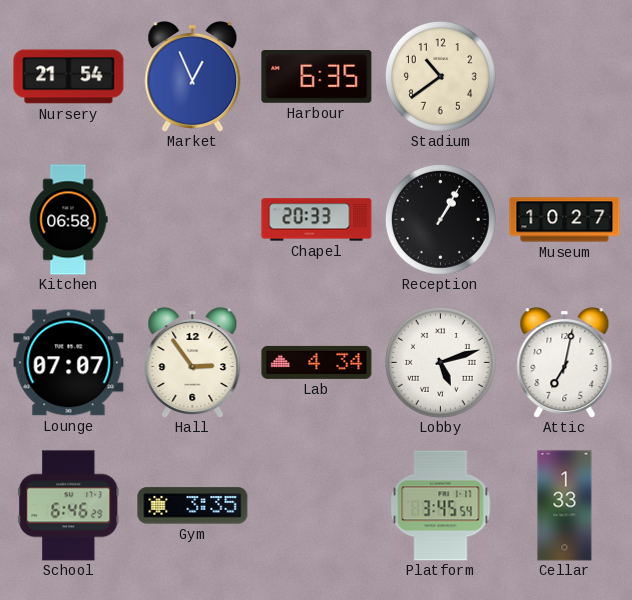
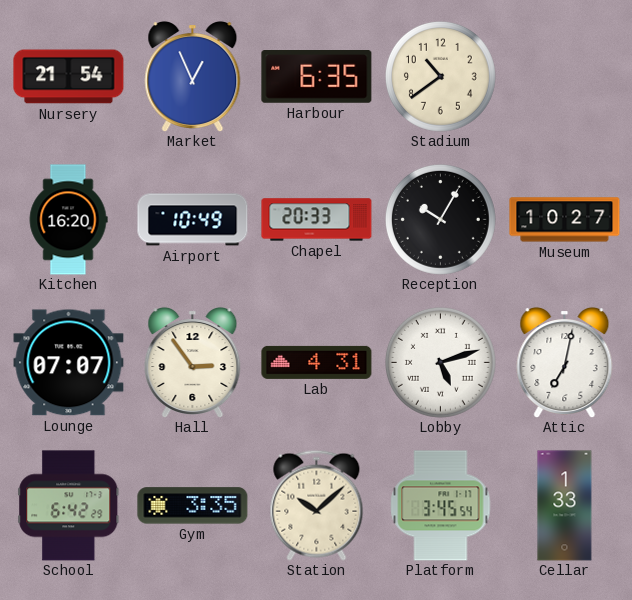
Kitchen: 06:58 -> 16:20 (68, 220)
Airport: none -> 10:49 (193, 220)
Reception: 1:05 -> 10:05 (440, 219)
Lab: 4:34 -> 4:31 (317, 362)
School: 6:46 -> 6:42 (69, 506)
Station: none -> 10:08 (317, 505)
